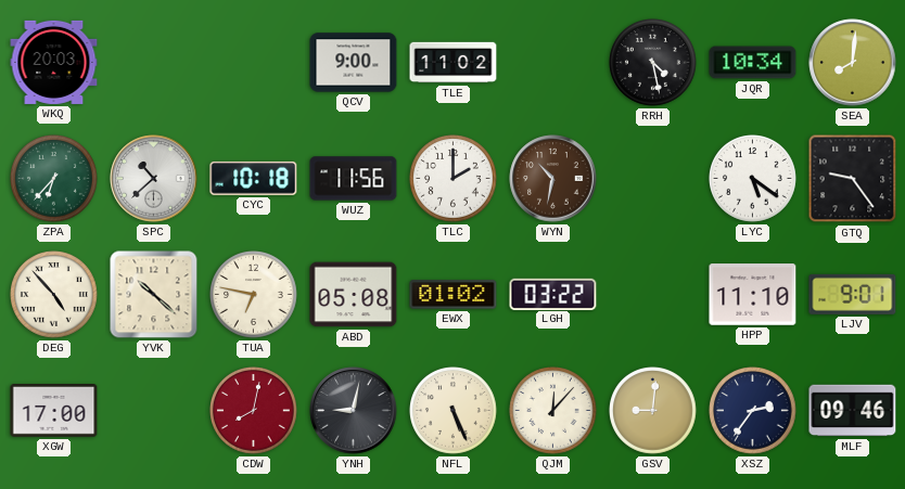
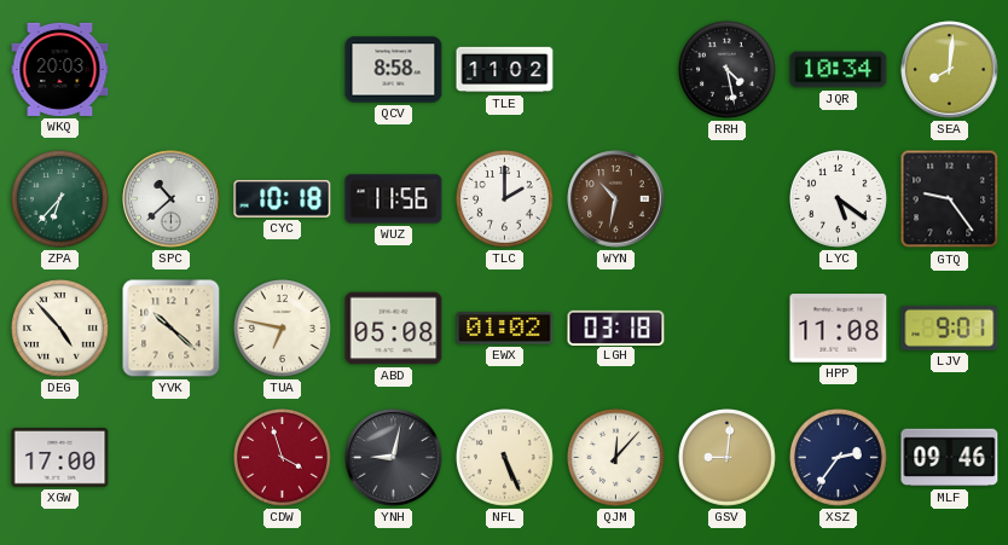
QCV: 9:00 -> 8:58 (394, 70)
LGH: 03:22 -> 03:18 (616, 327)
HPP: 11:10 -> 11:08 (839, 329)
CDW: 8:02 -> 3:57 (283, 458)
